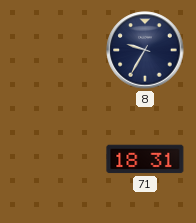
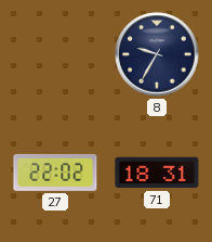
27: none -> 22:02 (55, 173)
